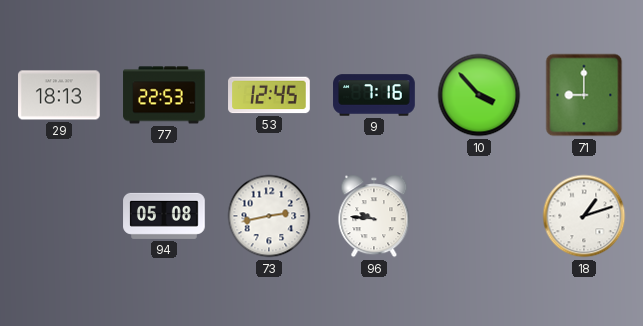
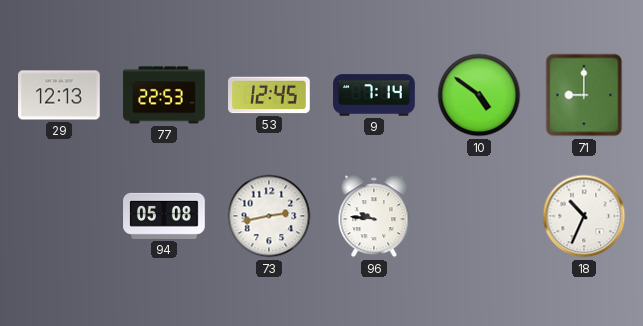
29: 18:13 -> 12:13 (59, 95)
9: 7:16 -> 7:14 (374, 95)
10: 3:53 -> 4:51 (479, 95)
18: 1:12 -> 10:34 (584, 216)
